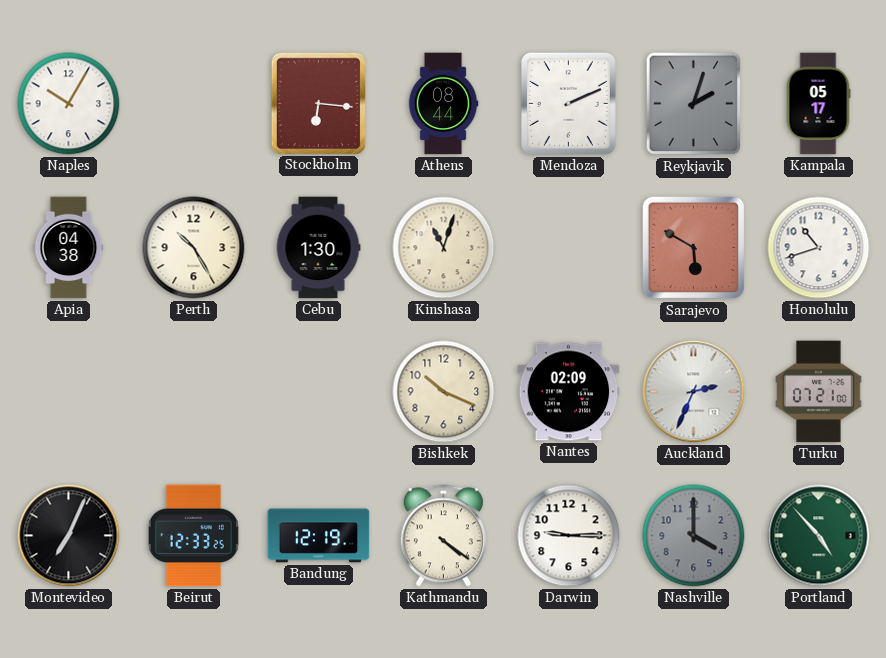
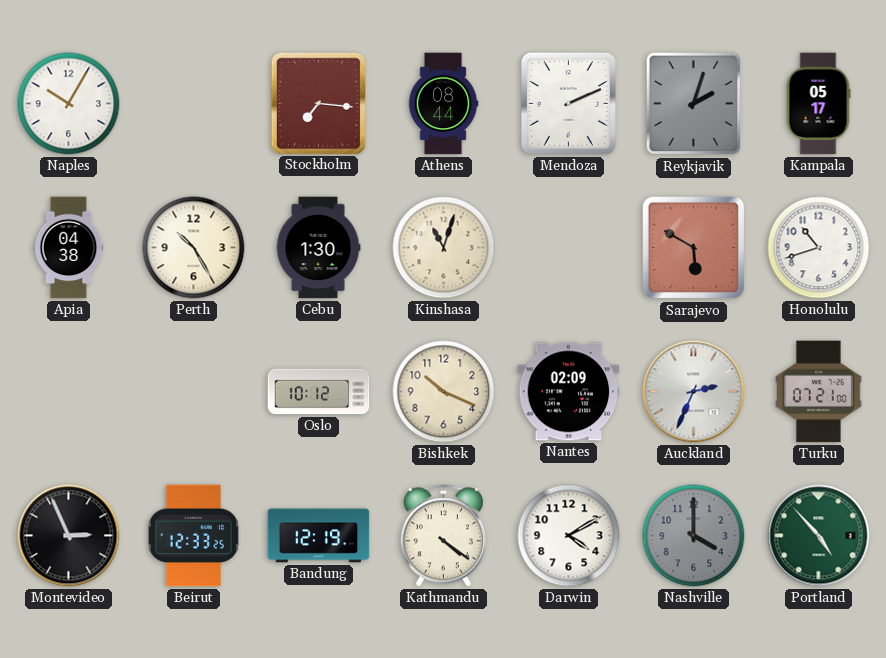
Stockholm: 6:16 -> 7:16 (318, 103)
Oslo: none -> 10:12 (319, 392)
Montevideo: 7:04 -> 2:56 (69, 536)
Darwin: 9:15 -> 4:10 (569, 536)
